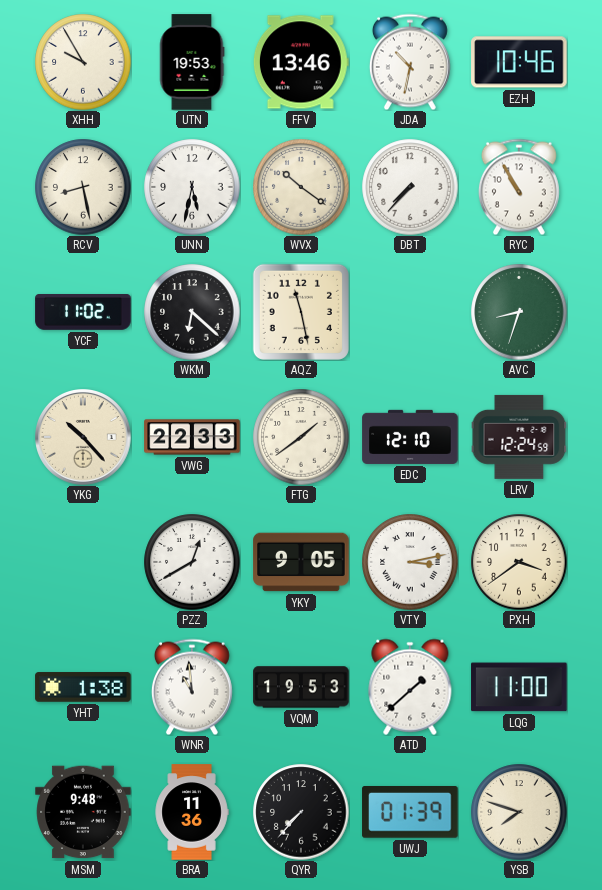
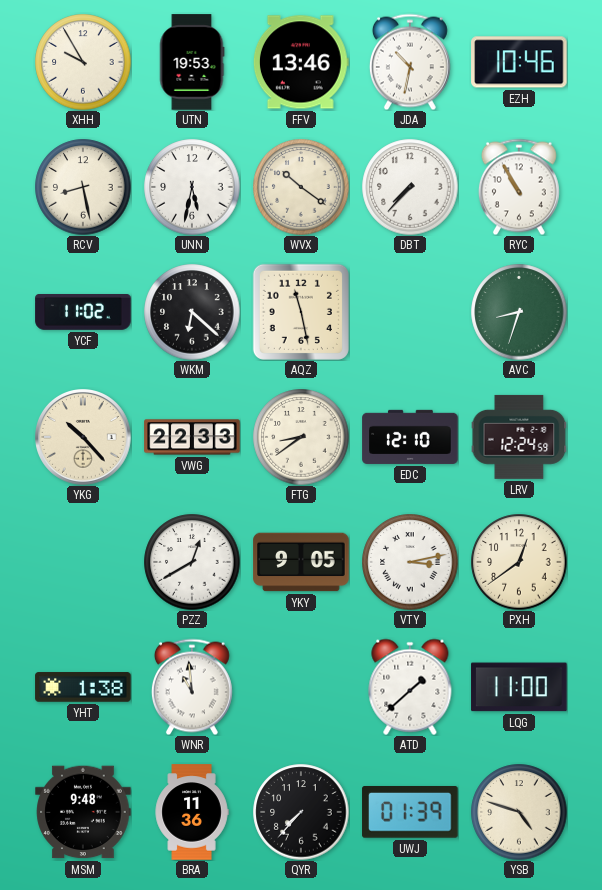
FTG: 1:39 -> 8:39 (301, 437)
PXH: 3:39 -> 12:39 (519, 562)
VQM: 19:53 -> none (301, 687)
YSB: 7:48 -> 4:48 (519, 812)
